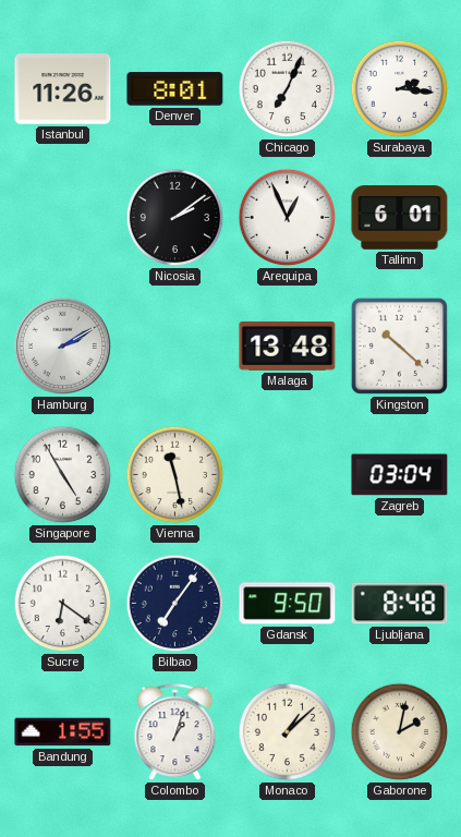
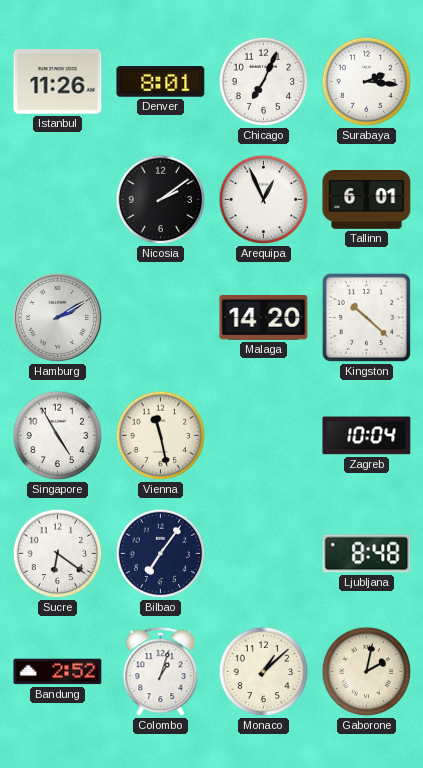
Malaga: 13:48 -> 14:20 (264, 317)
Zagreb: 03:04 -> 10:04 (367, 436)
Gdansk: 9:50 -> none (288, 604)
Bandung: 1:55 -> 2:52 (58, 672)
